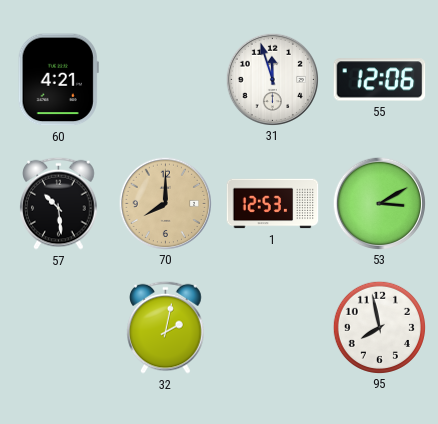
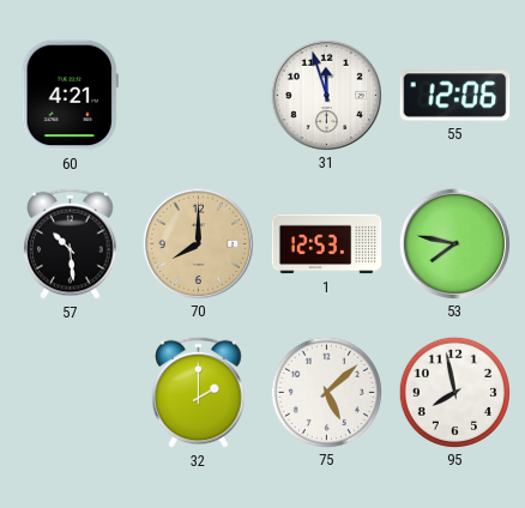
53: 3:10 -> 7:47 (454, 243)
32: 2:02 -> 2:00 (199, 392)
75: none -> 5:08 (326, 392)
